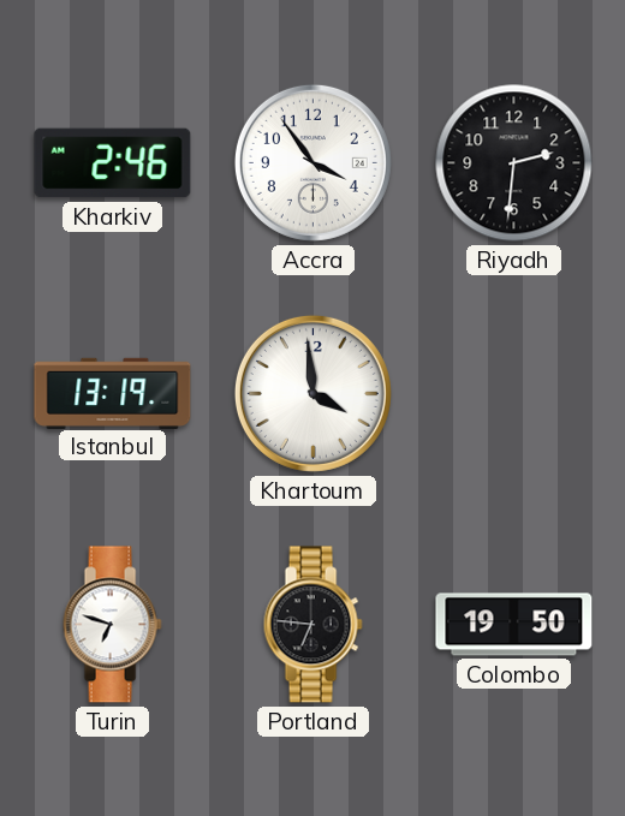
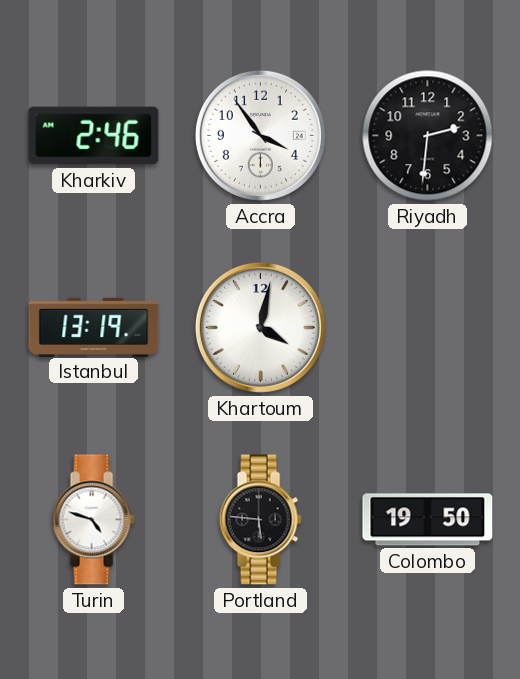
Khartoum: 3:59 -> 4:02 (260, 327)
Turin: 6:48 -> 4:48 (93, 520)
Portland: 6:46 -> 5:46 (260, 520)
